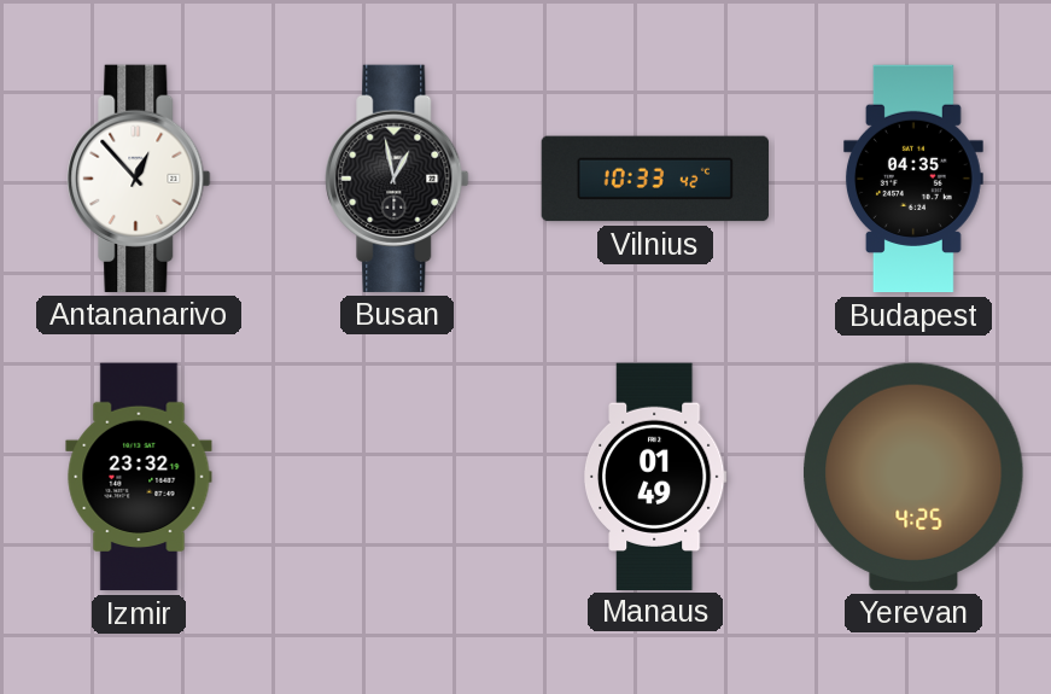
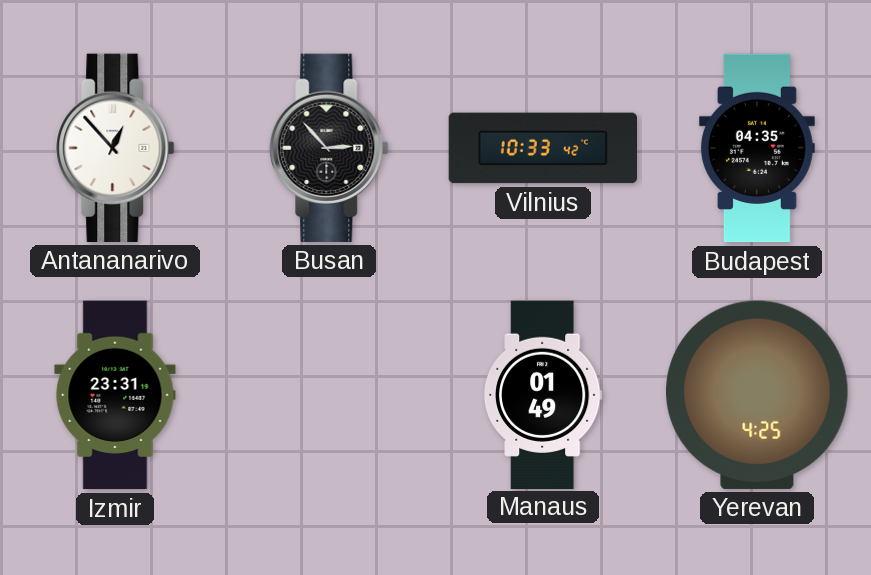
Busan: 12:58 -> 2:53 (329, 148)
Izmir: 23:32 -> 23:31 (115, 395)
